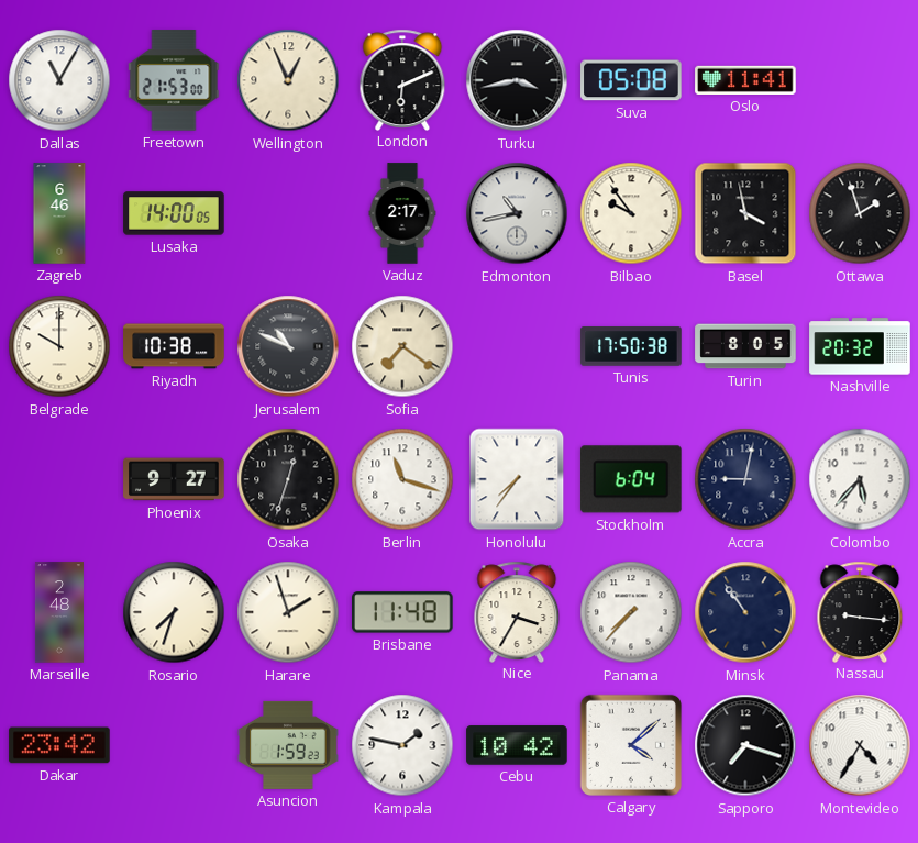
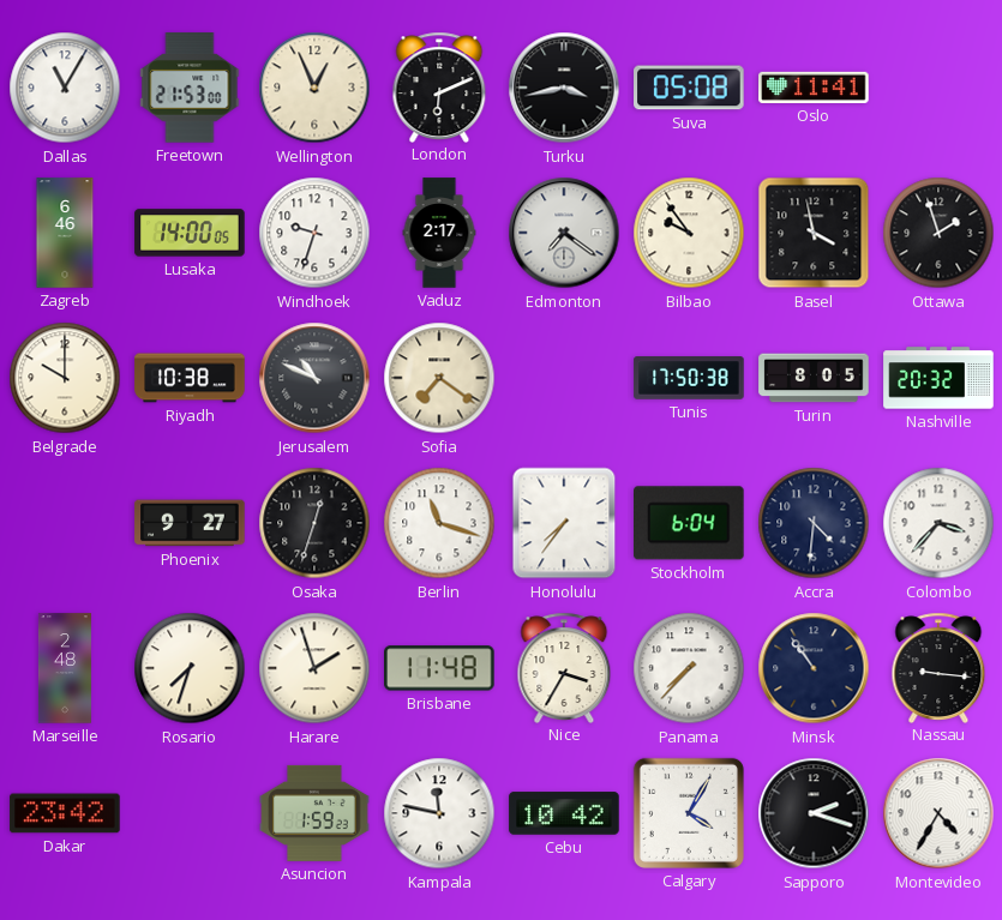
Windhoek: none -> 9:33 (314, 233)
Edmonton: 10:43 -> 7:21 (564, 233)
Accra: 9:02 -> 4:31 (814, 523)
Colombo: 5:37 -> 3:37 (938, 523)
Kampala: 1:47 -> 11:47 (439, 813)
Calgary: 4:08 -> 4:05 (689, 813)
Sapporo: 7:18 -> 2:18 (814, 813)
